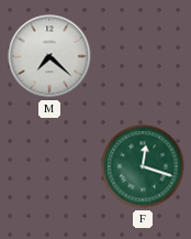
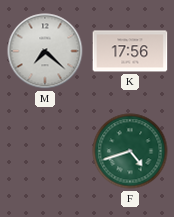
K: none -> 17:56 (130, 51)
F: 12:18 -> 4:42 (130, 151)
